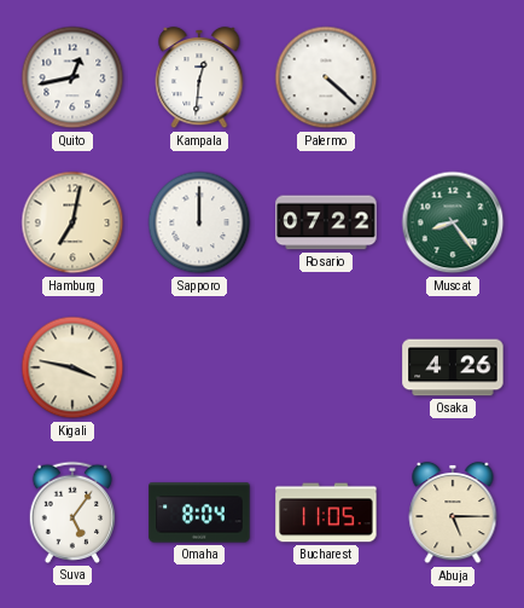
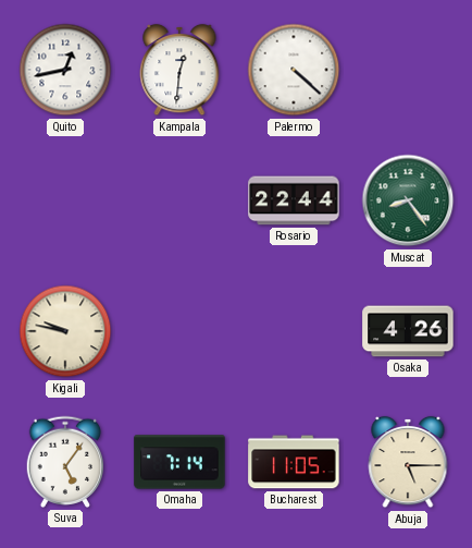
Hamburg: 7:02 -> none (72, 222)
Sapporo: 12:00 -> none (199, 222)
Rosario: 07:22 -> 22:44 (294, 200)
Kigali: 3:47 -> 9:47 (65, 331)
Omaha: 8:04 -> 7:14 (179, 462)
